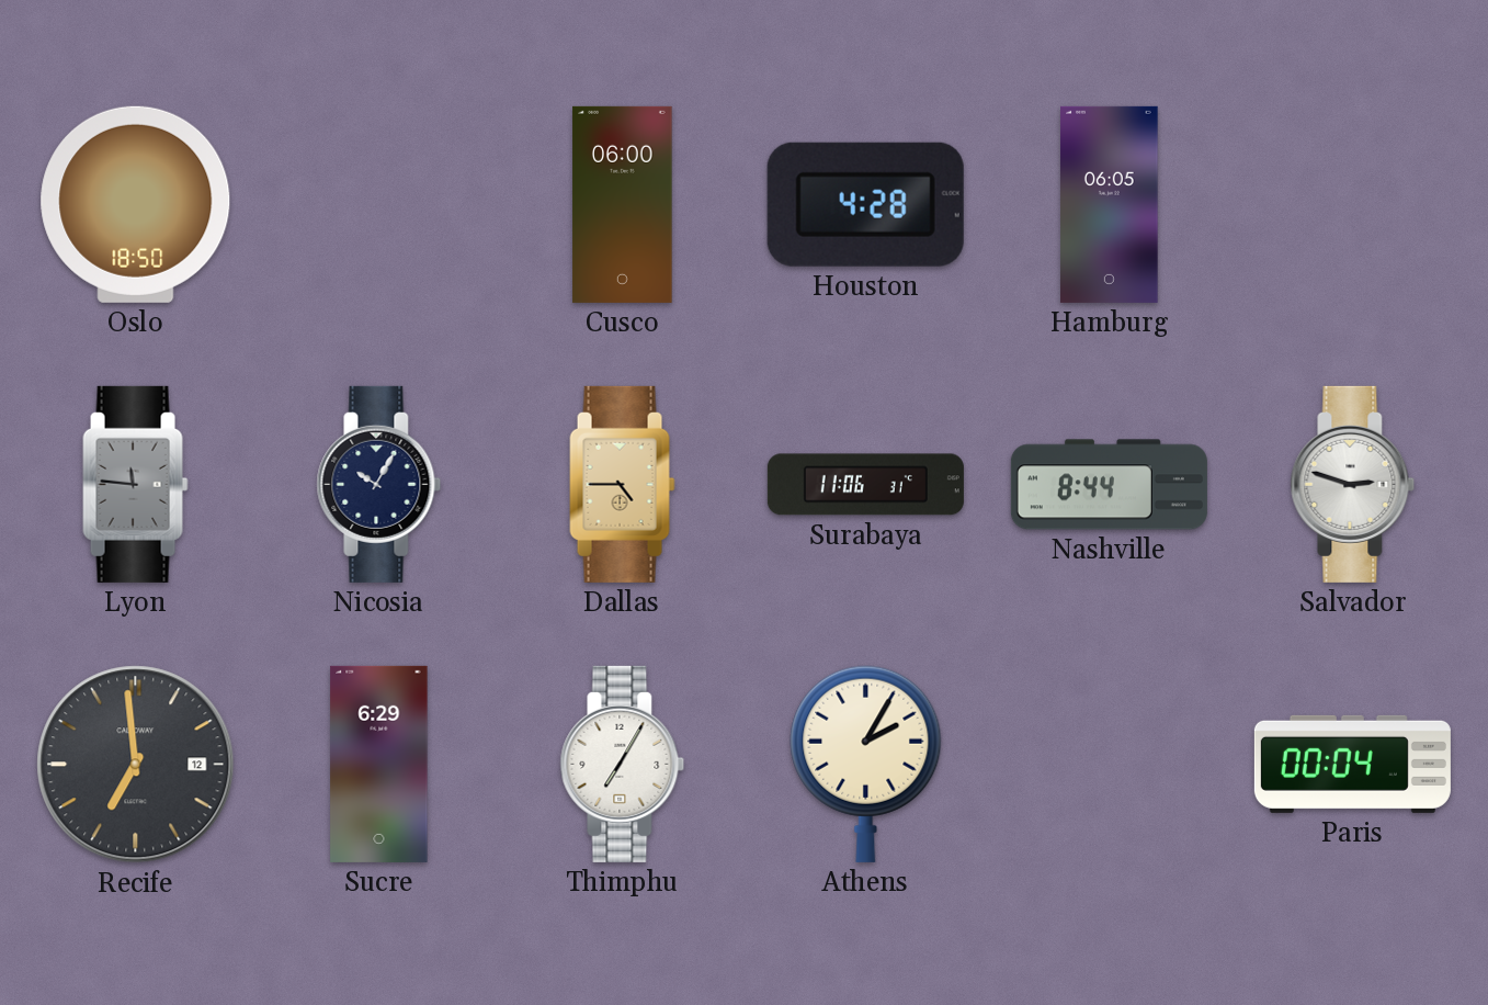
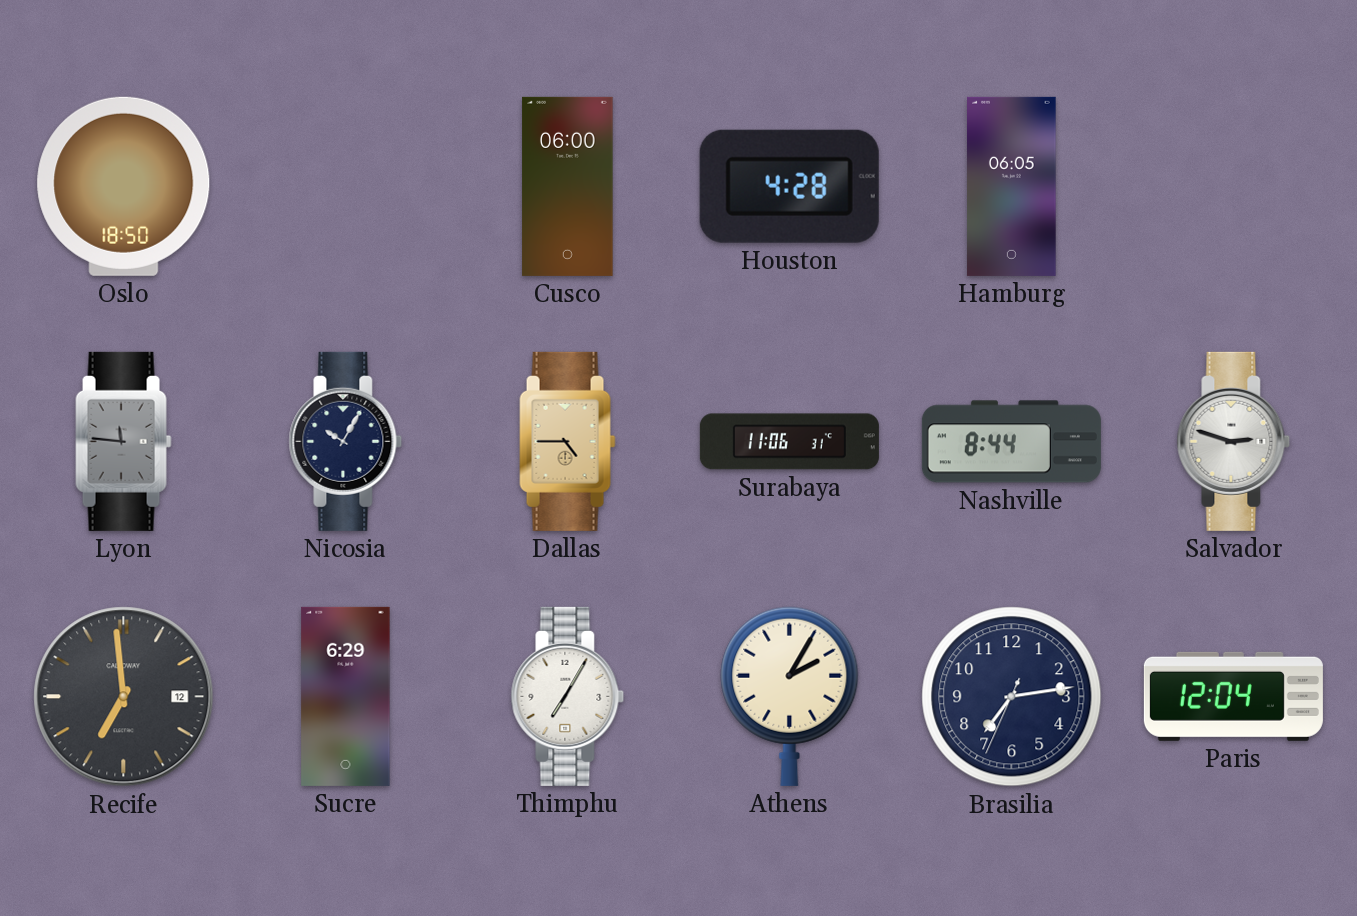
Brasilia: none -> 7:13 (1012, 697)
Paris: 00:04 -> 12:04 (1233, 696)
